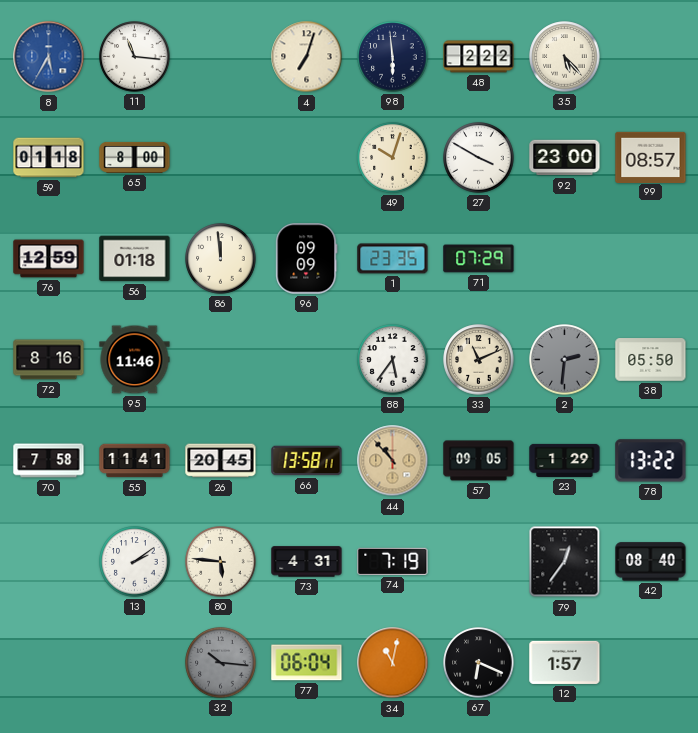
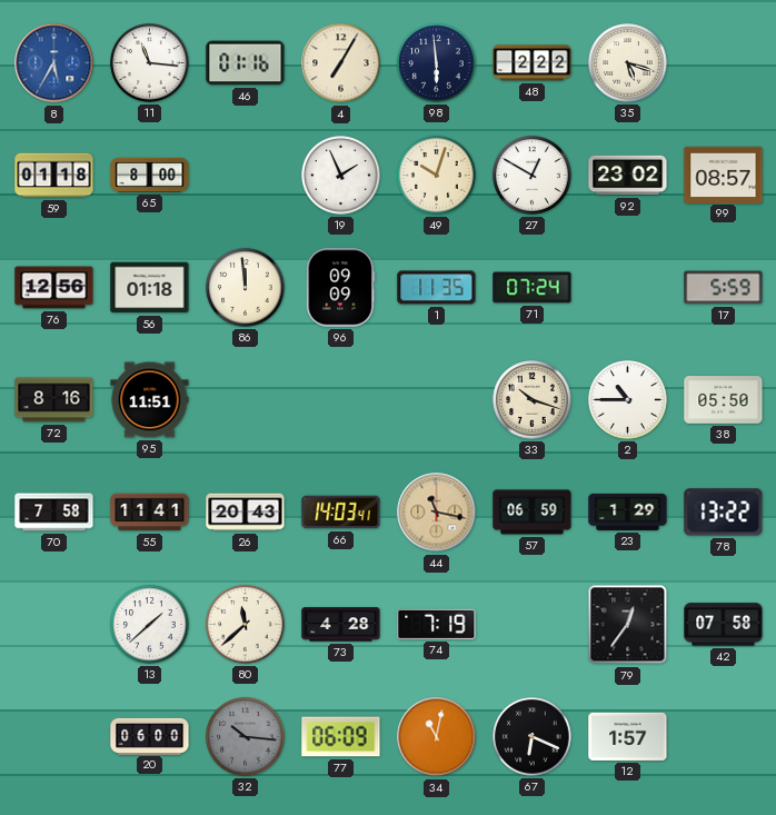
46: none -> 01:16 (246, 63)
4: 7:03 -> 7:05 (341, 63)
35: 5:23 -> 5:18 (628, 63)
19: none -> 1:56 (341, 176)
27: 3:50 -> 12:50 (533, 176)
92: 23:00 -> 23:02 (628, 176)
76: 12:59 -> 12:56 (54, 288)
1: 23:35 -> 11:35 (437, 288)
71: 07:29 -> 07:24 (533, 288)
17: none -> 5:59 (724, 288)
95: 11:46 -> 11:51 (150, 400)
88: 5:36 -> none (393, 360)
33: 11:11 -> 10:18 (533, 400)
2: 2:31 -> 10:45 (628, 400)
2 dial: grey -> white (628, 400)
26: 20:45 -> 20:43 (246, 513)
66: 13:58 -> 14:03 (341, 513)
44: 10:53 -> 11:17 (437, 513)
57: 09:05 -> 06:59 (533, 513)
13: 2:09 -> 1:38 (150, 625)
80: 5:46 -> 11:38 (246, 625)
73: 4:31 -> 4:28 (341, 625)
42: 08:40 -> 07:58 (724, 625)
20: none -> 06:00 (150, 736)
77: 06:04 -> 06:09 (341, 737)
